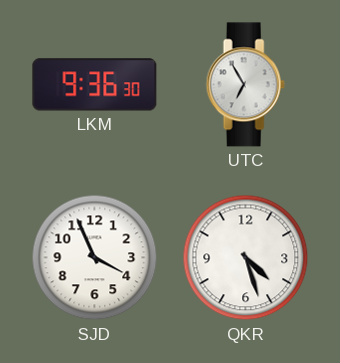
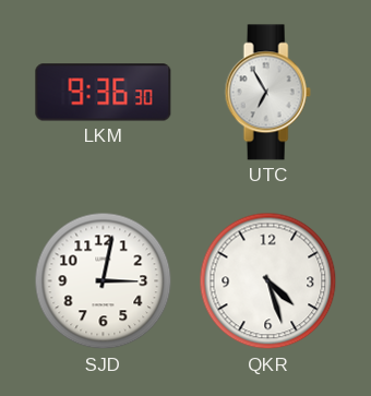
SJD: 3:56 -> 3:02 (104, 281)
